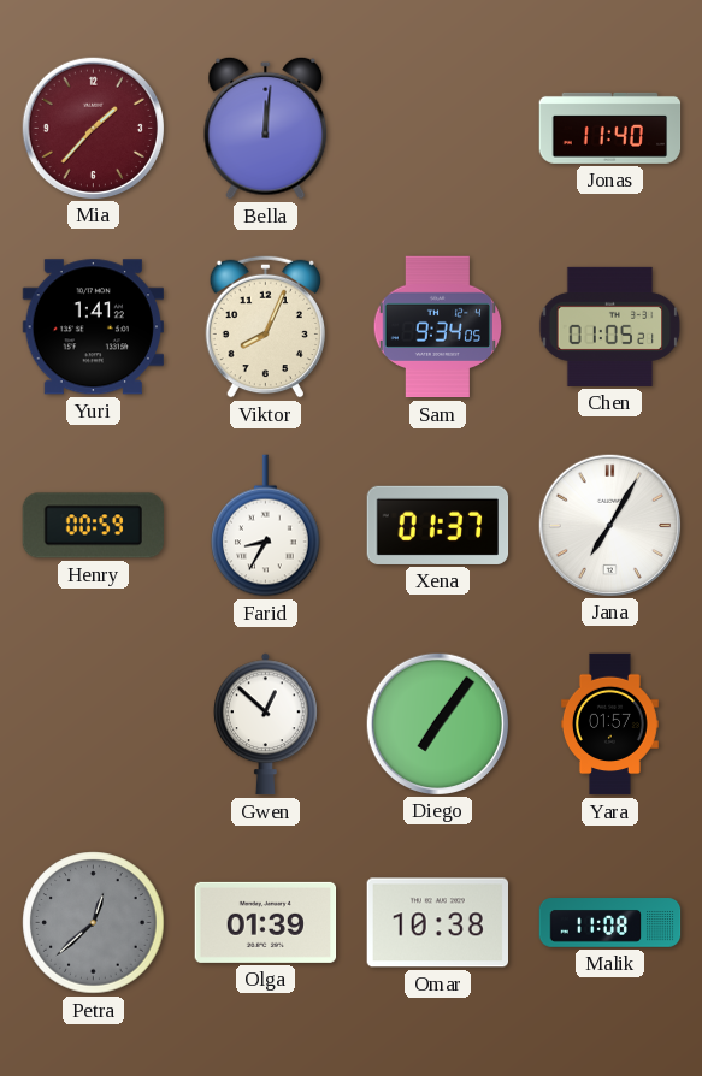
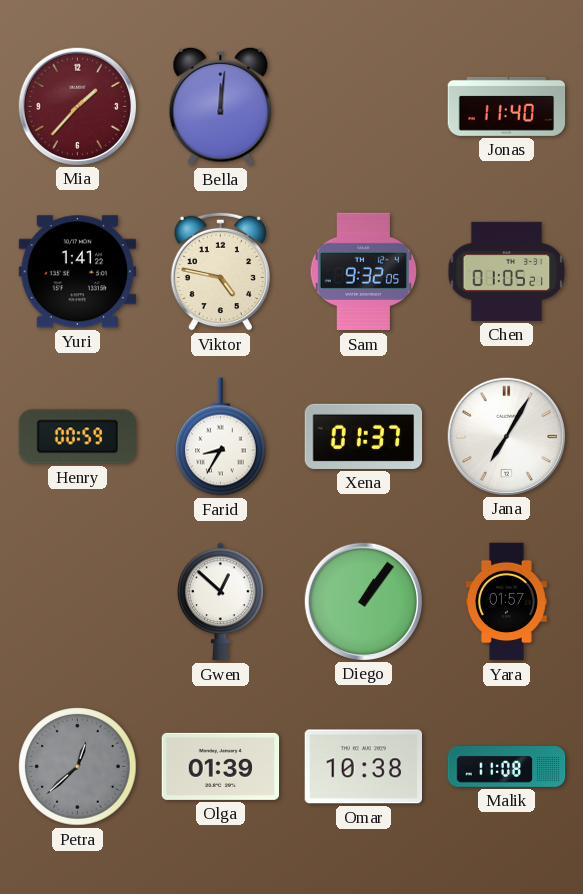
Viktor: 8:04 -> 4:47 (220, 271)
Sam: 9:34 -> 9:32 (363, 272)
Diego: 7:06 -> 1:06 (363, 601)
